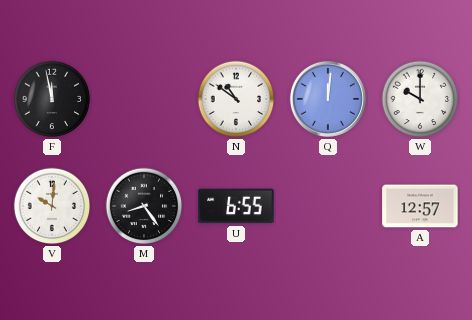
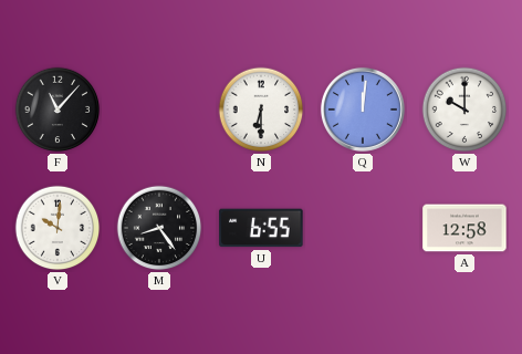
F: 11:58 -> 11:07 (58, 110)
N: 10:51 -> 6:30 (261, 110)
A: 12:57 -> 12:58 (464, 228)
